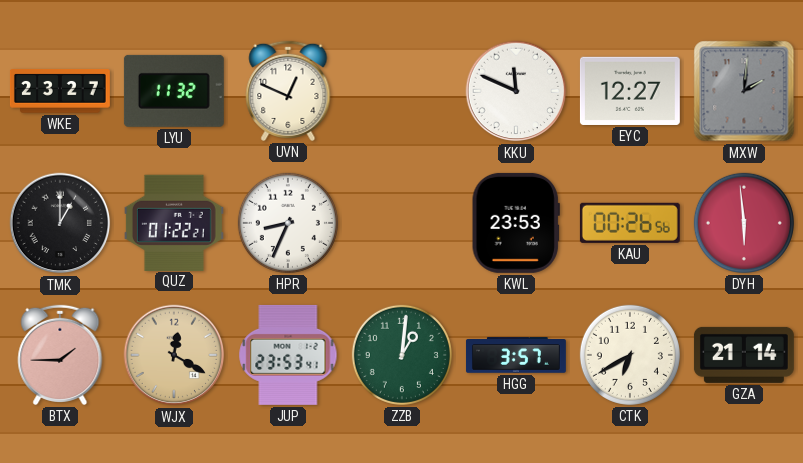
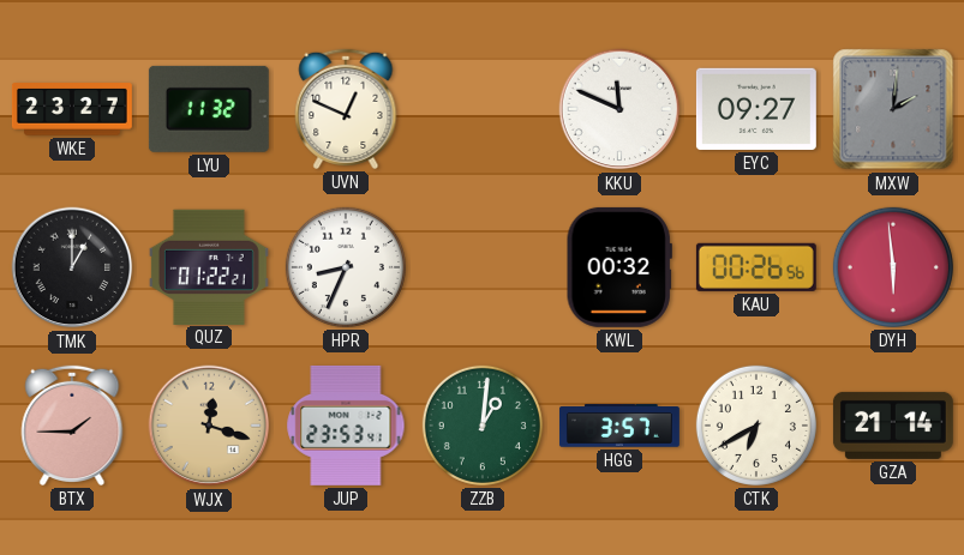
EYC: 12:27 -> 09:27 (756, 109)
KWL: 23:53 -> 00:32 (619, 267)
WJX: 12:20 -> 12:18 (209, 426)
